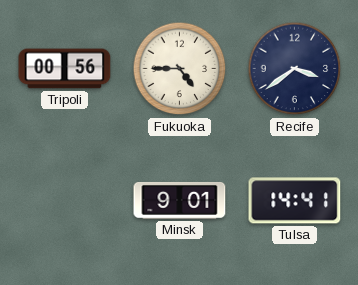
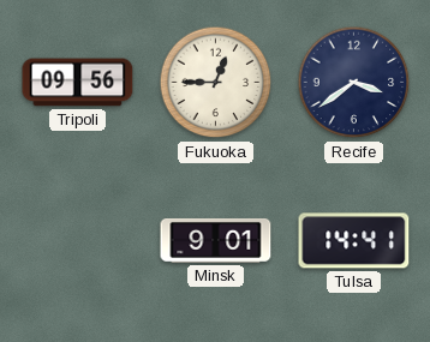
Tripoli: 00:56 -> 09:56 (78, 83)
Fukuoka: 4:45 -> 12:45 (216, 83)
